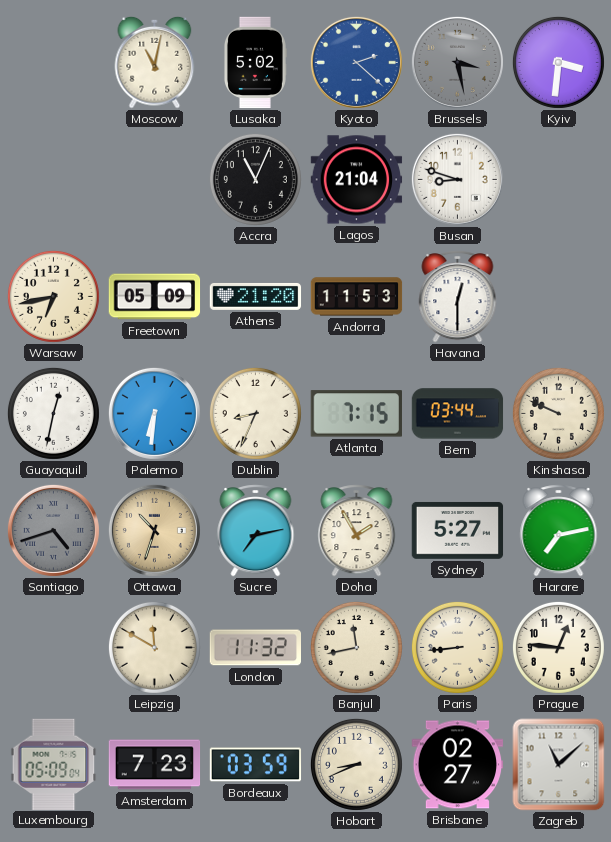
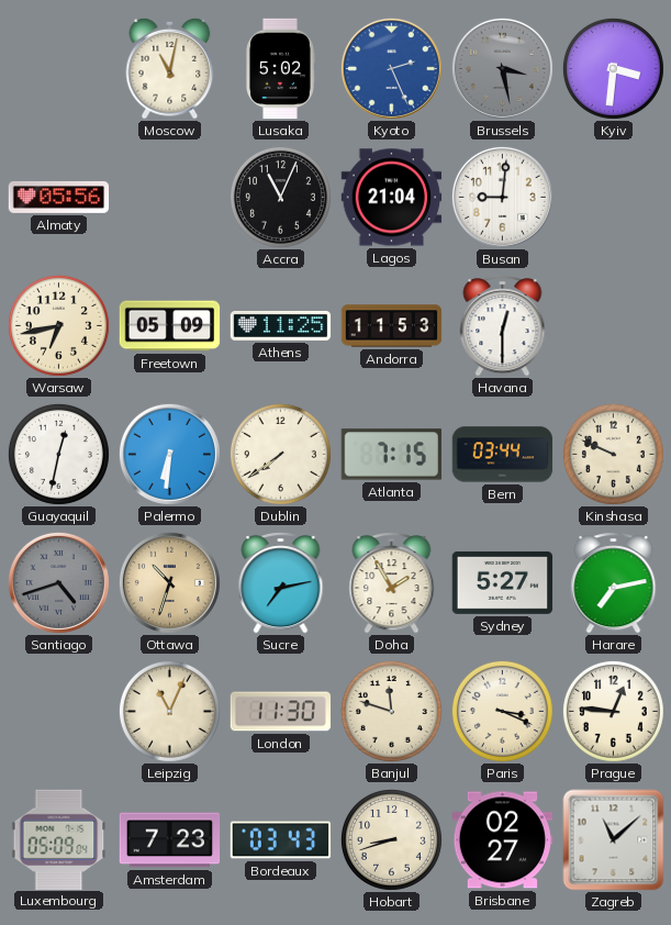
Kyoto: 2:22 -> 2:26 (391, 68)
Almaty: none -> 05:56 (59, 197)
Busan: 8:48 -> 9:01 (502, 197)
Athens: 21:20 -> 11:25 (281, 325)
Dublin: 8:34 -> 7:39 (280, 454)
Leipzig: 11:50 -> 11:04 (169, 711)
London: 11:32 -> 11:30 (280, 712)
Banjul: 11:43 -> 11:48 (391, 711)
Paris: 8:44 -> 3:19 (502, 711)
Bordeaux: 03:59 -> 03:43 (281, 840)
Hobart: 8:41 -> 8:42 (391, 839)
